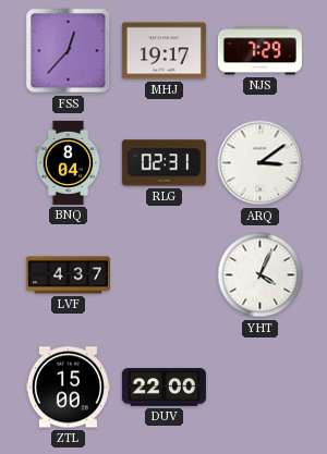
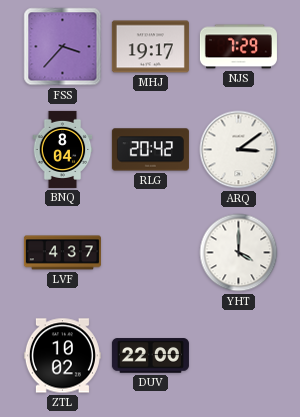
FSS: 12:37 -> 3:37 (63, 47)
RLG: 02:31 -> 20:42 (150, 150)
YHT: 4:04 -> 4:00 (239, 253)
ZTL: 15:00 -> 10:02 (62, 356)
